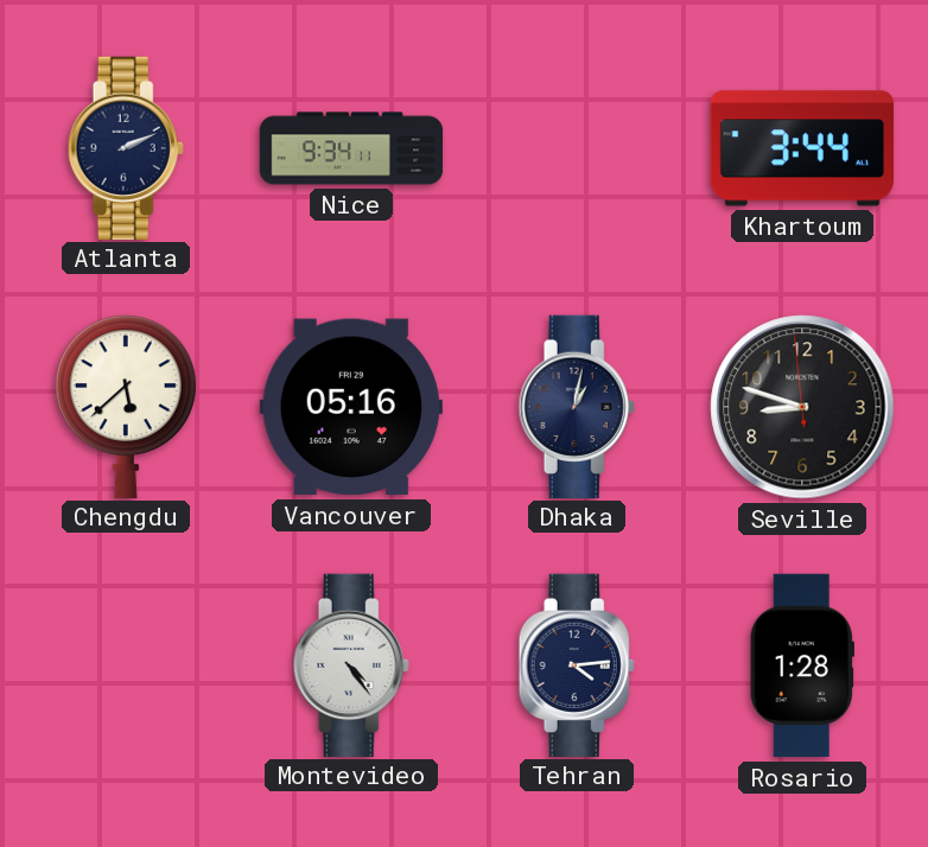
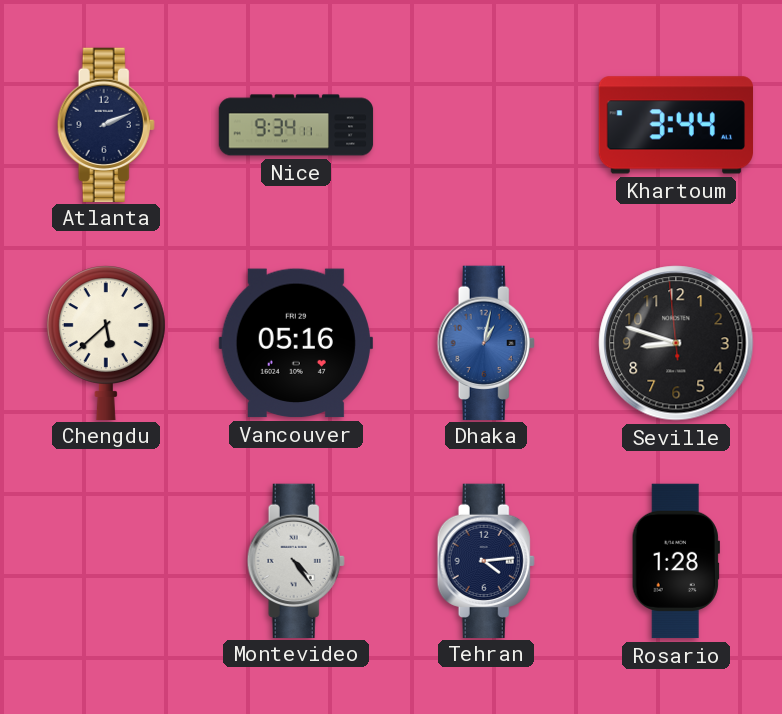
Dhaka dial: navy -> blue (486, 342)
